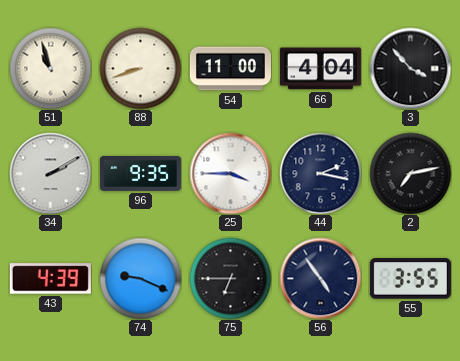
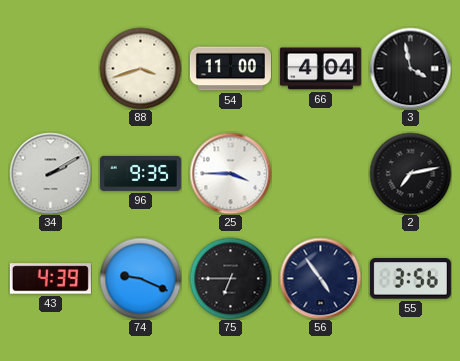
51: 10:57 -> none (50, 68)
88: 8:42 -> 3:42 (140, 68)
3: 3:53 -> 3:58 (410, 68)
44: 2:17 -> none (320, 173)
55: 3:55 -> 3:56 (410, 279)
